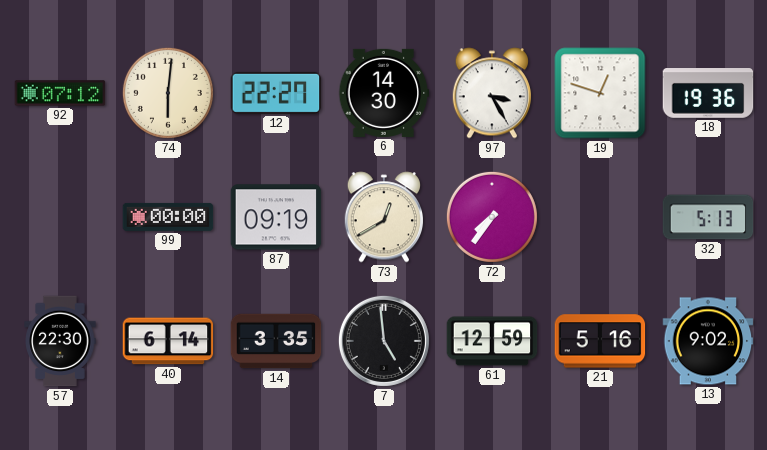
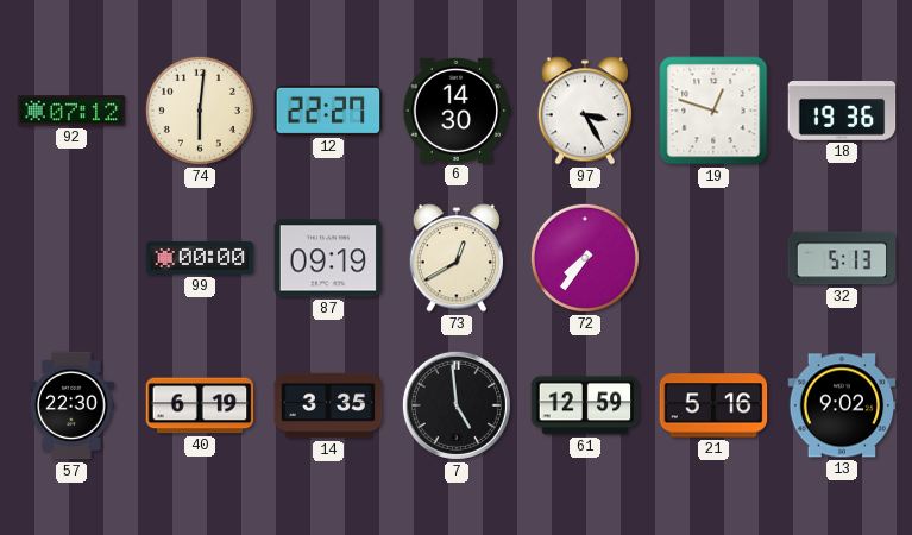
40: 6:14 -> 6:19 (200, 405)
